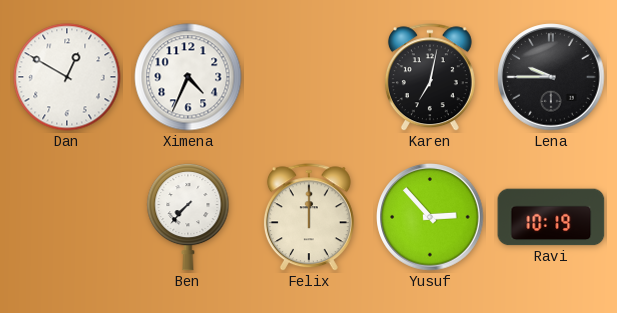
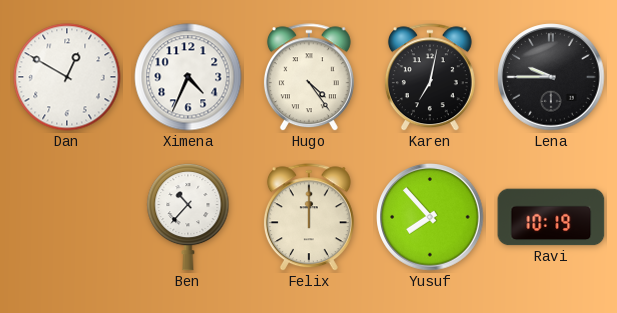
Hugo: none -> 4:24 (309, 78)
Ben: 7:37 -> 10:37 (188, 217)
Yusuf: 2:53 -> 7:53 (430, 217)
